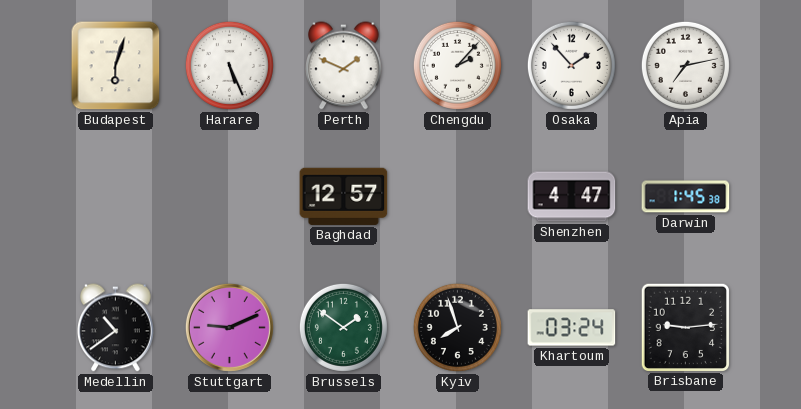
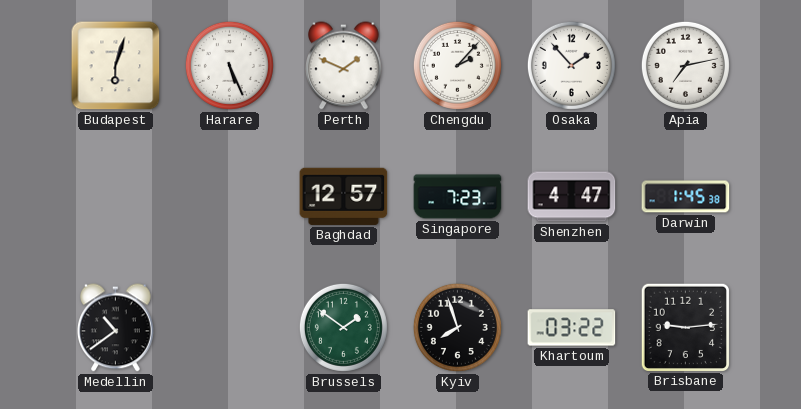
Singapore: none -> 7:23 (458, 197)
Stuttgart: 9:11 -> none (229, 327)
Khartoum: 03:24 -> 03:22 (572, 328)
